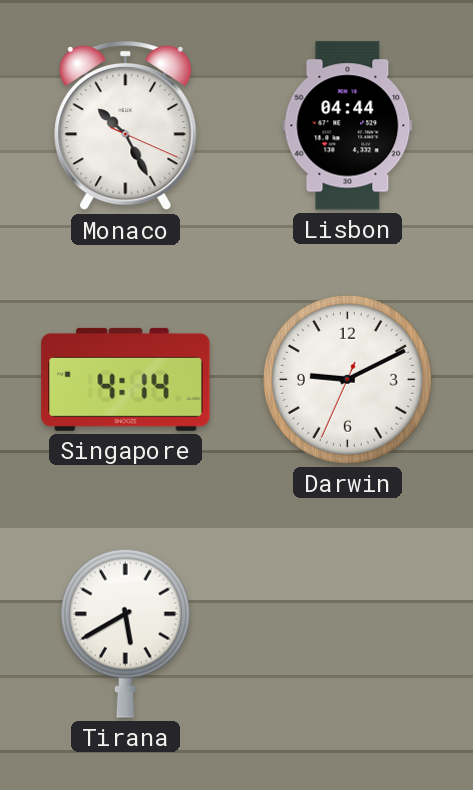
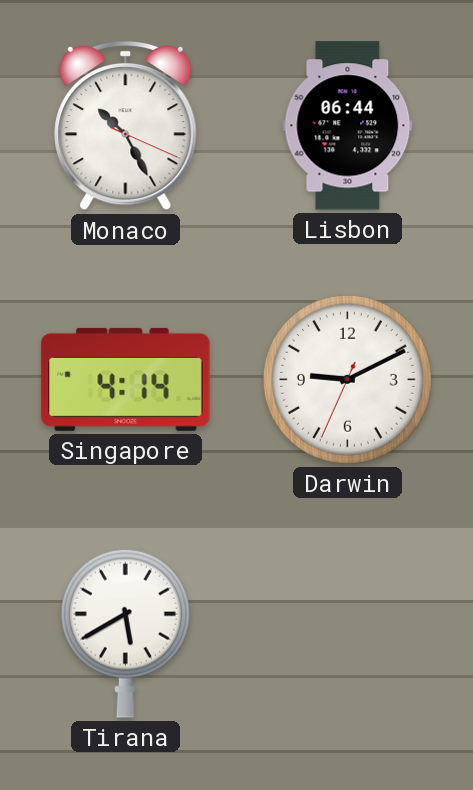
Lisbon: 04:44 -> 06:44 (348, 126)
